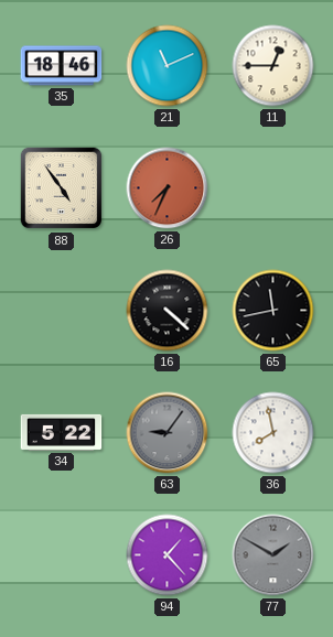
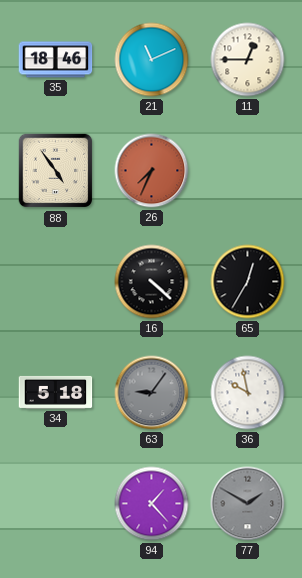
65: 11:43 -> 12:35 (248, 282)
34: 5:22 -> 5:18 (56, 392)
36: 7:58 -> 9:58 (248, 393)
